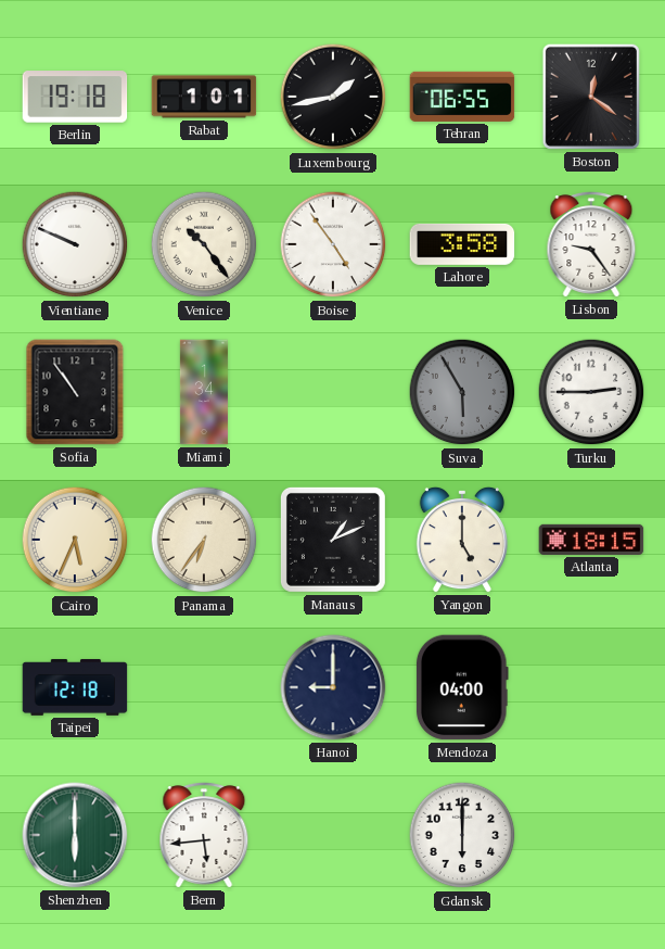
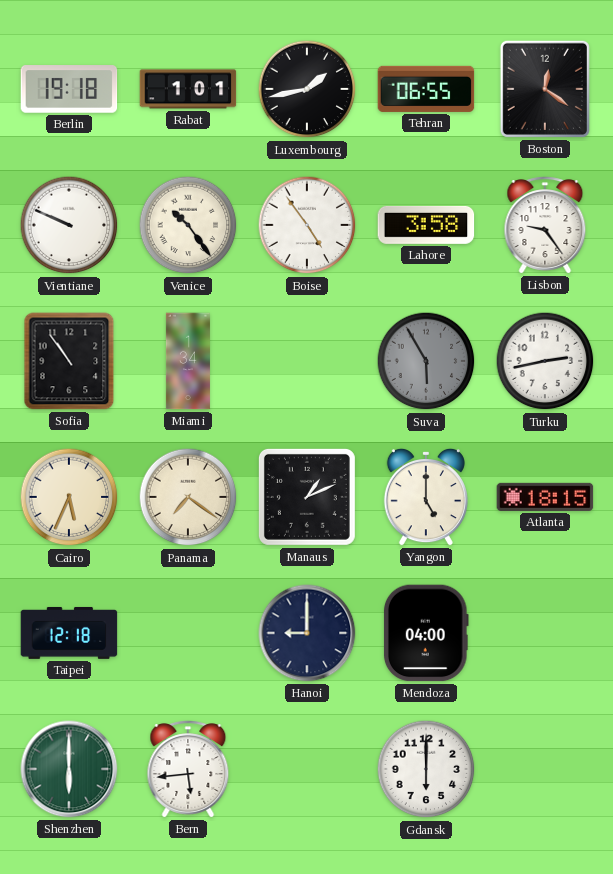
Turku: 2:45 -> 2:43 (545, 361)
Panama: 6:36 -> 7:21 (188, 497)
